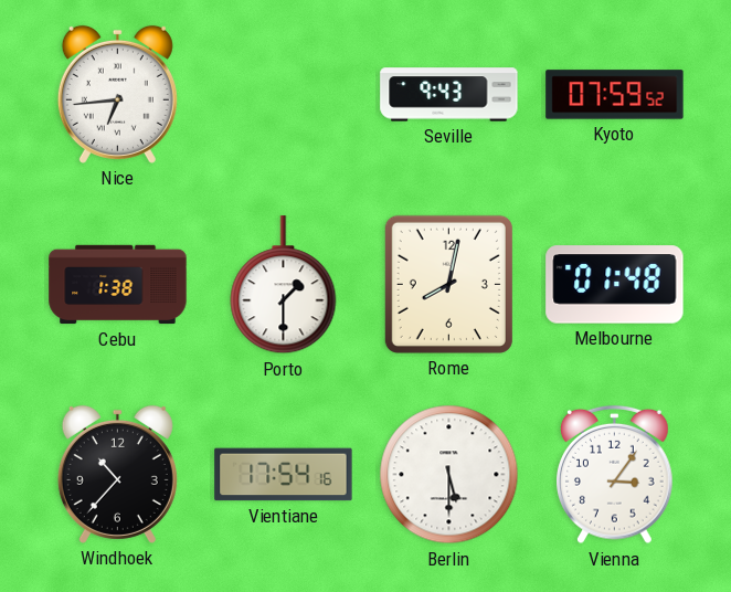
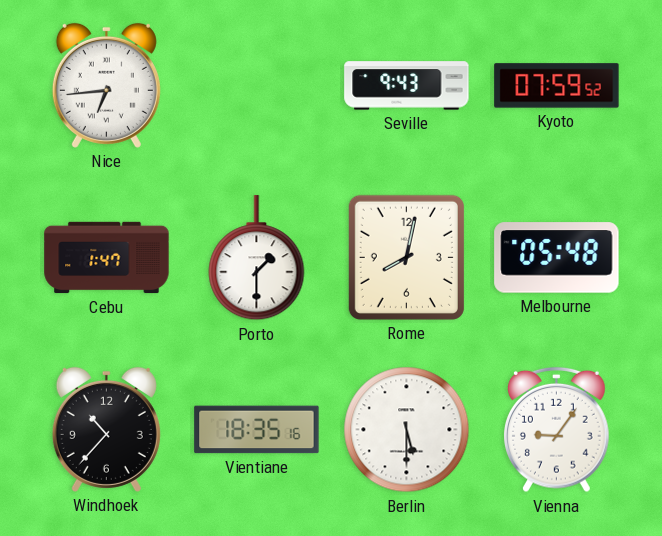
Cebu: 1:38 -> 1:47 (107, 258)
Melbourne: 01:48 -> 05:48 (557, 258)
Vientiane: 17:54 -> 18:35 (257, 430)
Vienna: 3:06 -> 9:06 (557, 430)
